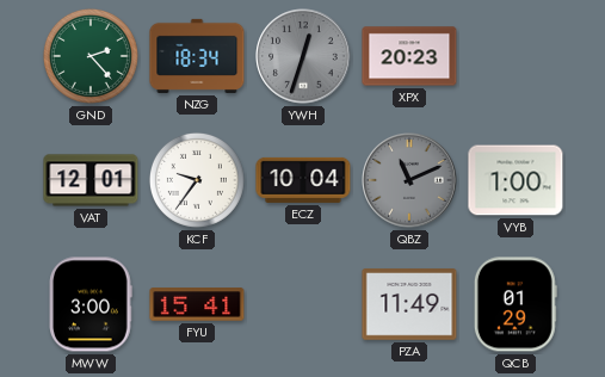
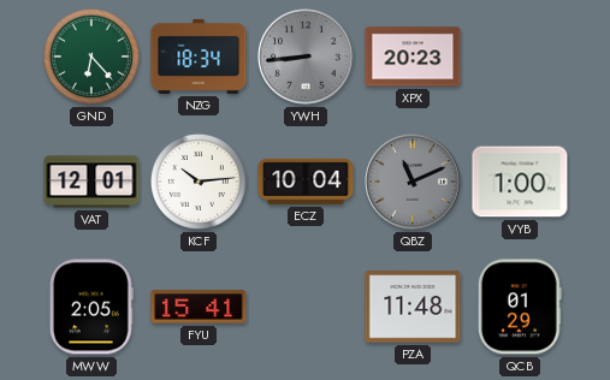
GND: 2:23 -> 6:23 (91, 57)
YWH: 12:33 -> 8:44 (306, 57)
KCF: 9:36 -> 10:14 (199, 182)
MWW: 3:00 -> 2:05 (93, 307)
PZA: 11:49 -> 11:48 (413, 307)
